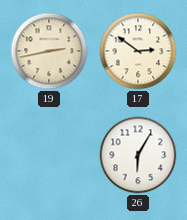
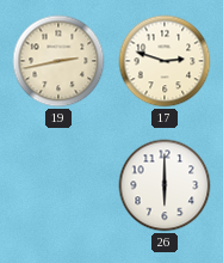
17: 2:51 -> 2:48 (165, 61)
26: 6:05 -> 6:00 (165, 185)
